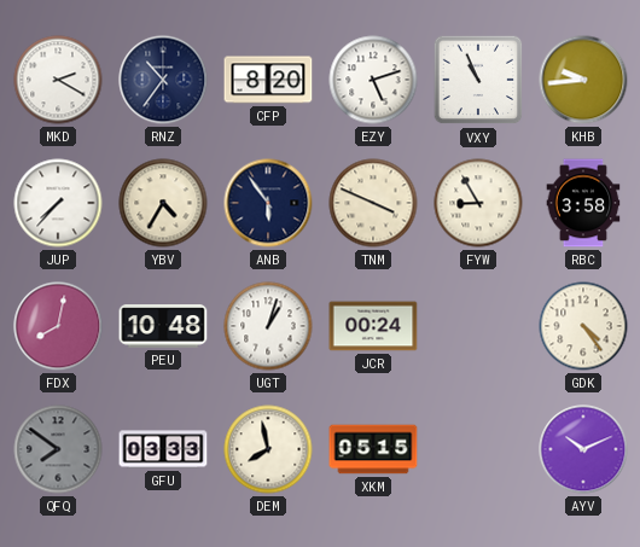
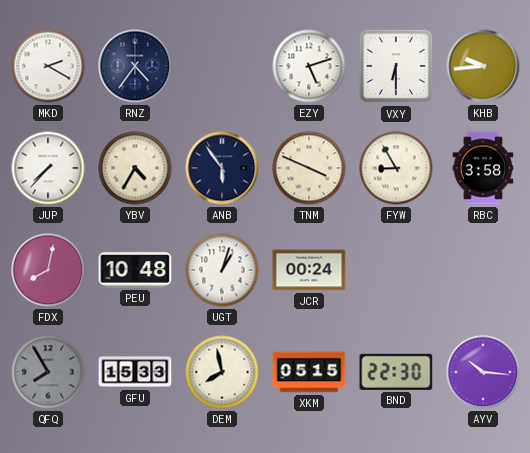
RNZ: 10:36 -> 4:36 (135, 66)
CFP: 8:20 -> none (268, 80)
VXY: 10:56 -> 6:30 (396, 66)
GDK: 4:24 -> none (583, 326)
QFQ: 7:51 -> 7:55 (48, 372)
GFU: 03:33 -> 15:33 (135, 372)
BND: none -> 22:30 (396, 372)
AYV: 10:11 -> 10:16 (483, 372)
